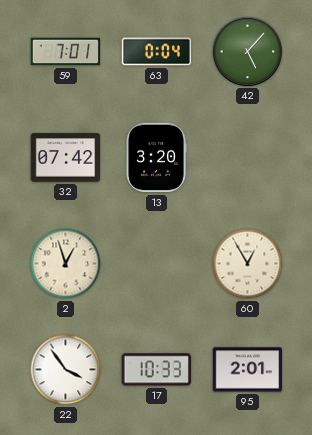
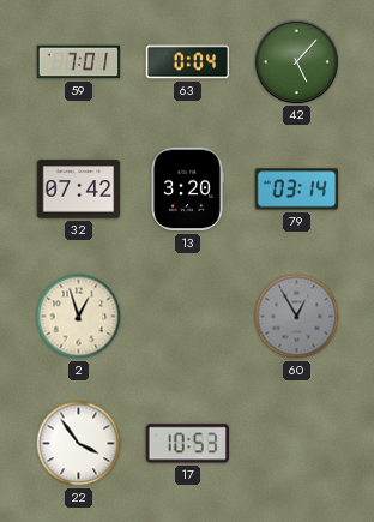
79: none -> 03:14 (297, 190)
60 dial: cream -> grey (297, 317)
17: 10:33 -> 10:53 (187, 444)
95: 2:01 -> none (248, 370)
